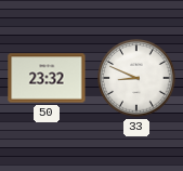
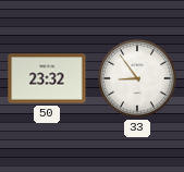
33: 8:49 -> 8:54 (137, 78)
